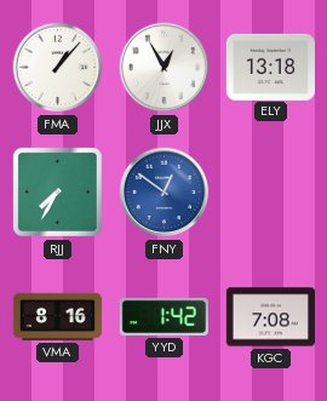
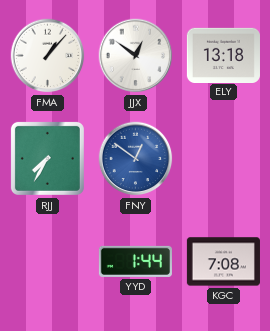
JJX: 12:55 -> 12:51 (136, 56)
VMA: 8:16 -> none (57, 316)
YYD: 1:42 -> 1:44 (135, 261)
